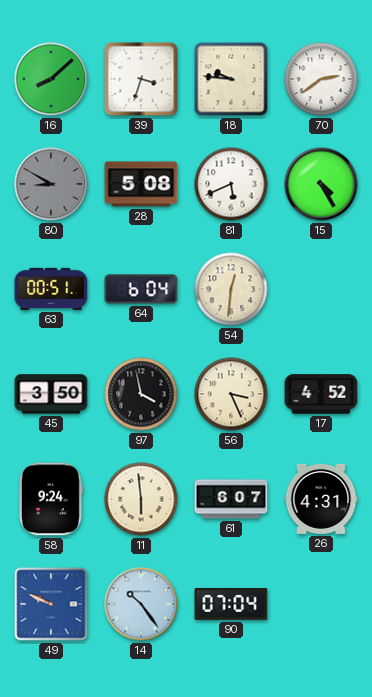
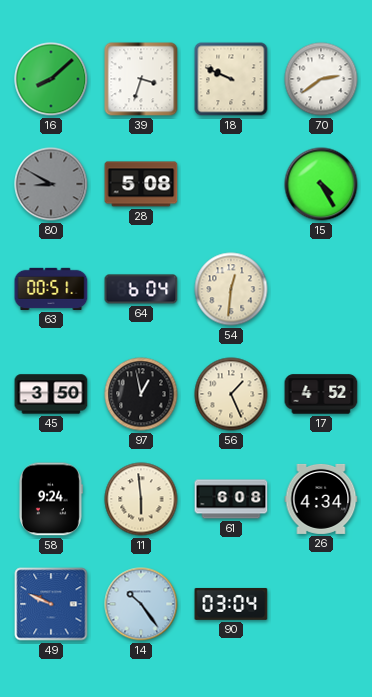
18: 9:46 -> 9:49 (231, 79)
81: 5:41 -> none (231, 184)
97: 3:58 -> 12:58 (141, 394)
56: 3:26 -> 1:26 (231, 394)
61: 6:07 -> 6:08 (231, 499)
26: 4:31 -> 4:34 (321, 499)
90: 07:04 -> 03:04 (231, 604)
